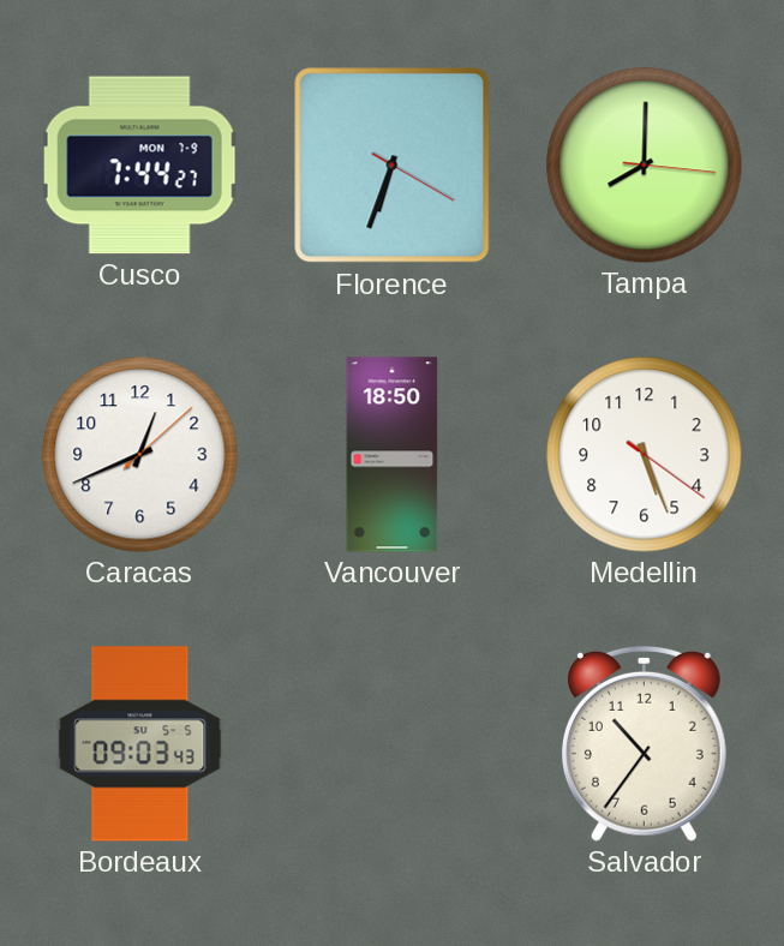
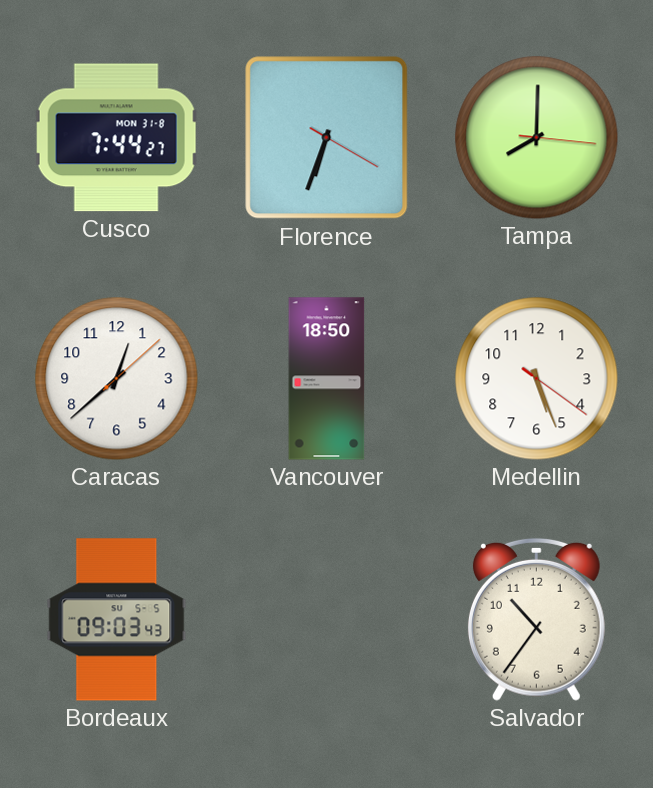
Cusco date: MON 7-9 -> MON 31-8 (116, 138)
Caracas: 12:41 -> 12:38 (117, 379)
